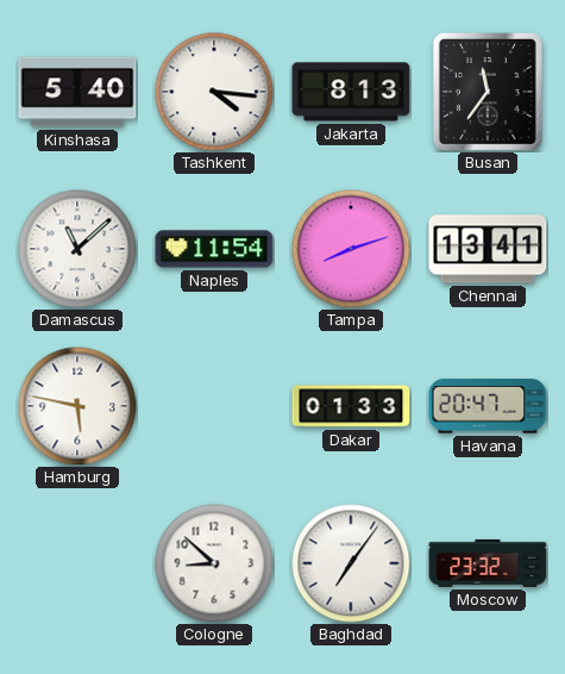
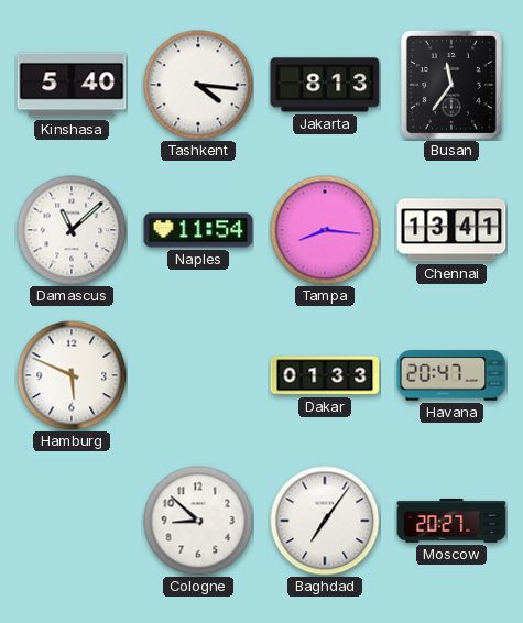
Tampa: 8:12 -> 8:16 (325, 230)
Hamburg: 5:47 -> 5:49 (72, 375)
Moscow: 23:32 -> 20:27 (451, 521)
